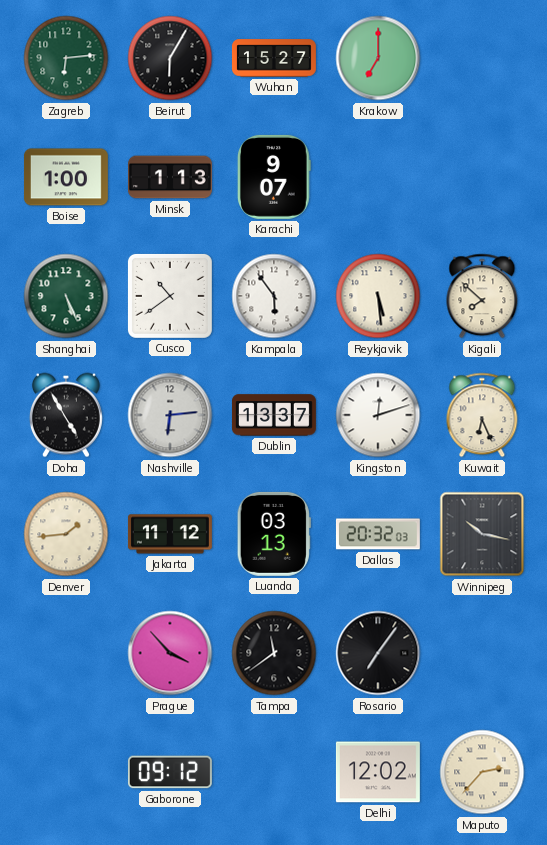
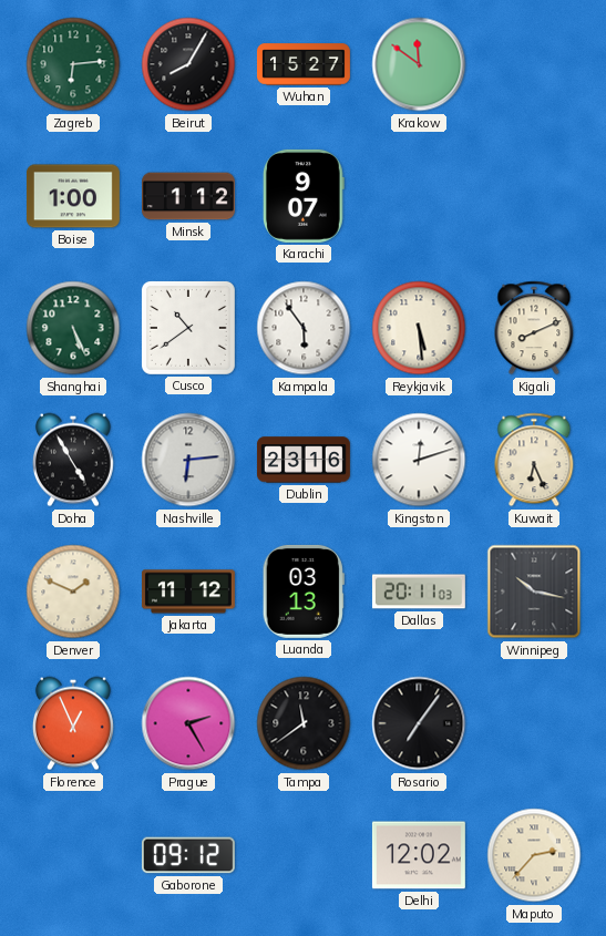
Beirut: 6:05 -> 8:05 (188, 64)
Krakow: 7:00 -> 11:51 (419, 64)
Minsk: 1:13 -> 1:12 (189, 196)
Kigali: 7:52 -> 8:11 (534, 328)
Dublin: 13:37 -> 23:16 (304, 460)
Denver: 1:44 -> 1:49 (73, 592)
Dallas: 20:32 -> 20:11 (419, 592)
Florence: none -> 12:56 (73, 723)
Prague: 3:53 -> 2:25 (188, 723)
